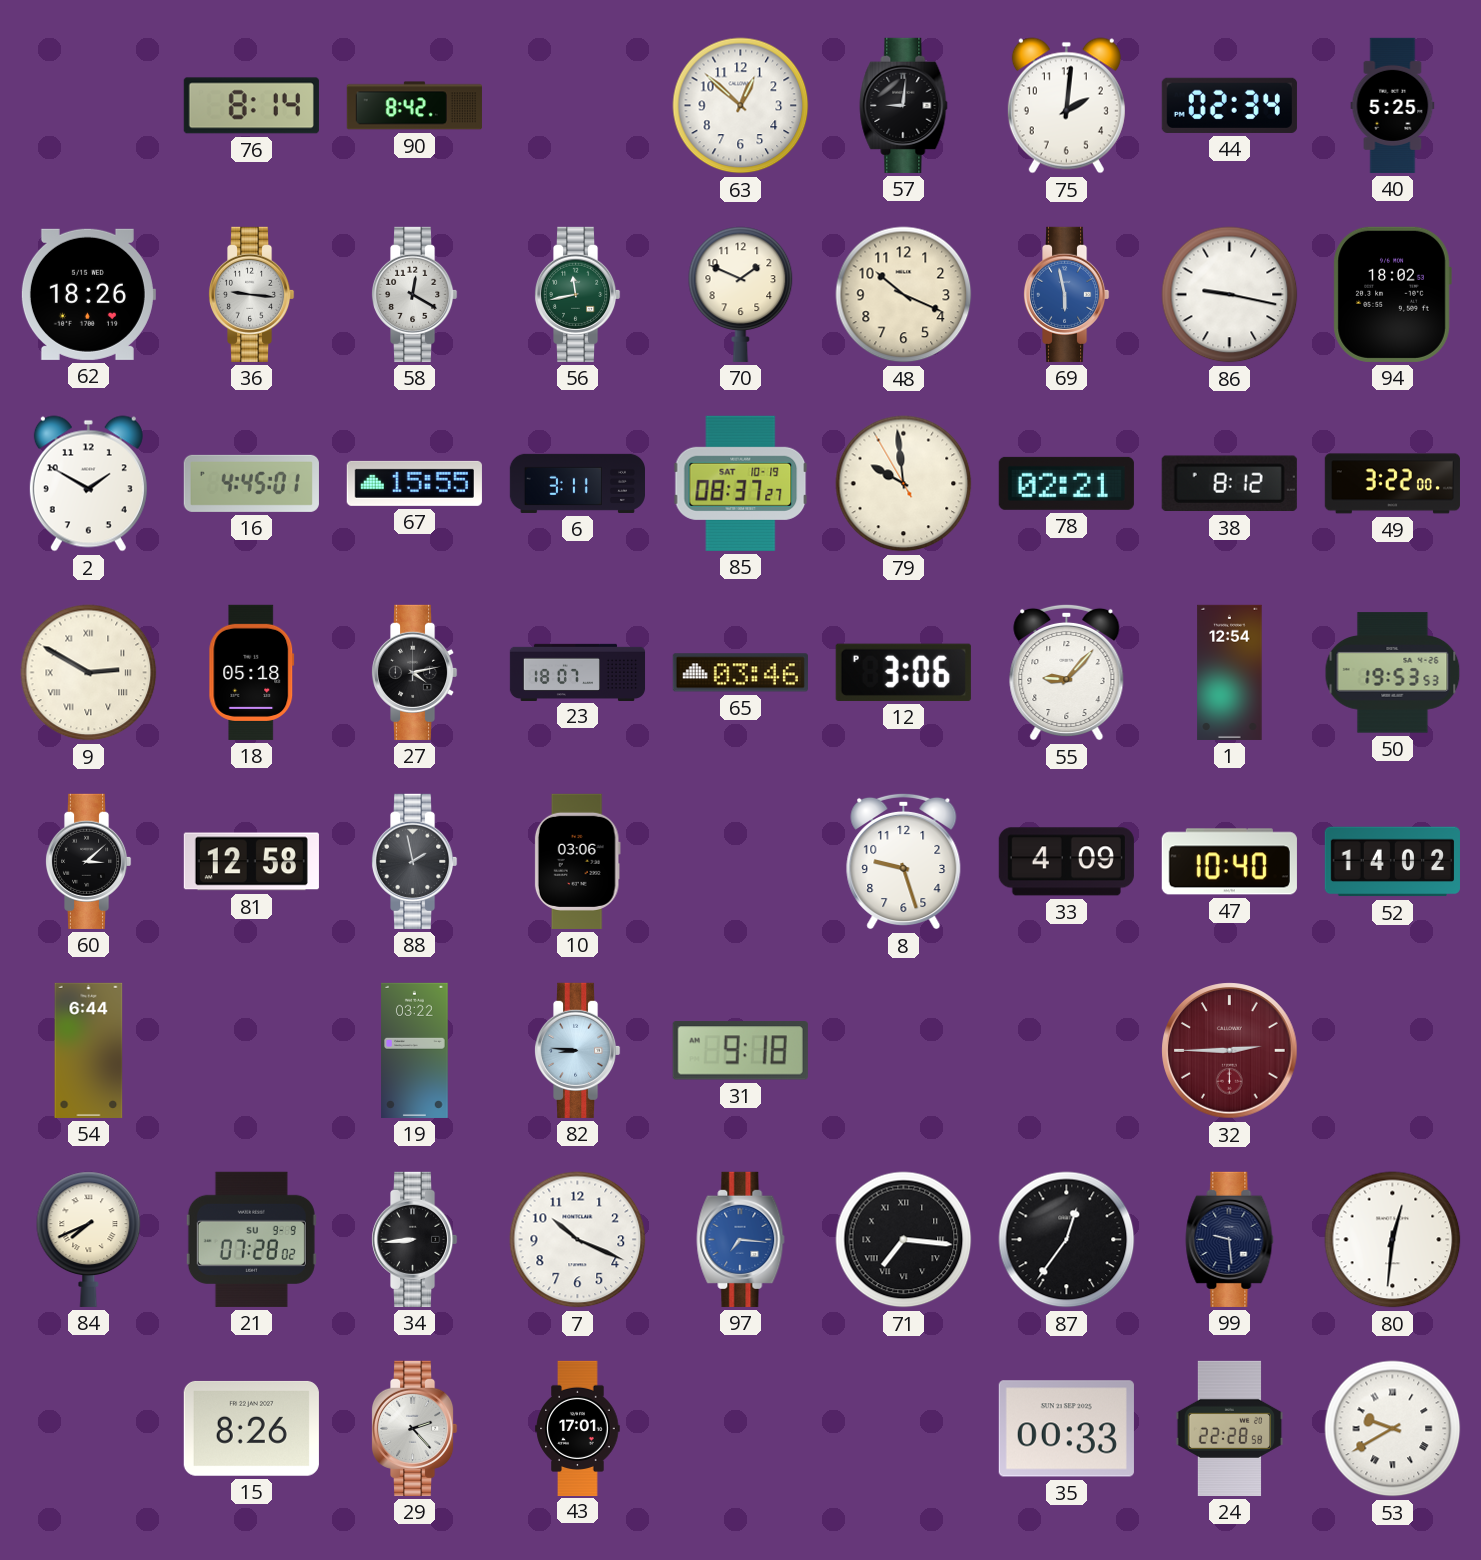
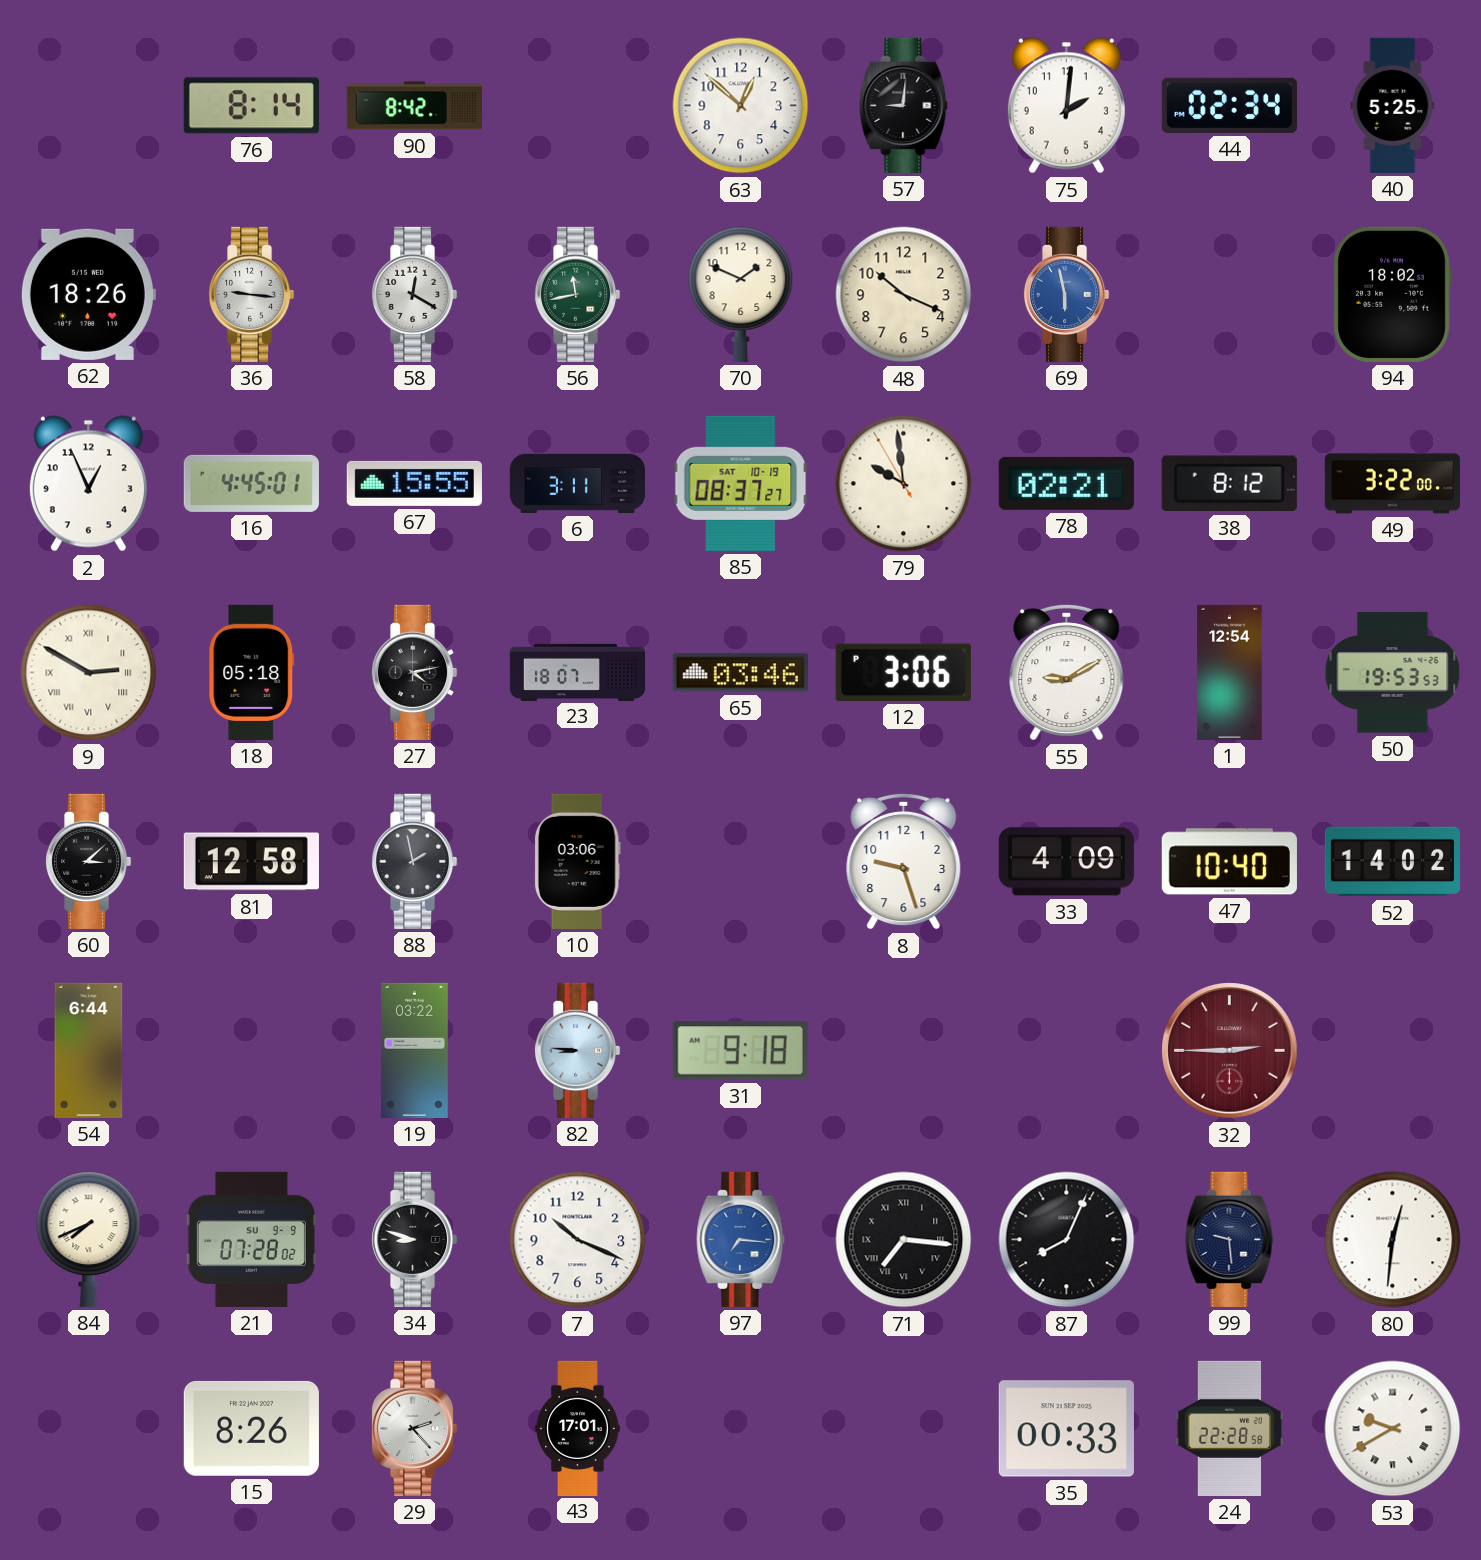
86: 9:17 -> none (1230, 295)
2: 1:50 -> 12:56 (88, 484)
55: 9:07 -> 9:10 (1067, 672)
34: 8:44 -> 8:48 (414, 1239)
87: 12:36 -> 8:04 (1067, 1240)
